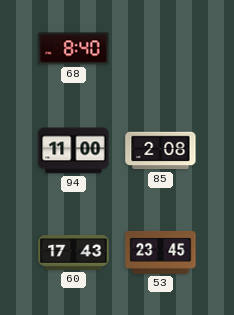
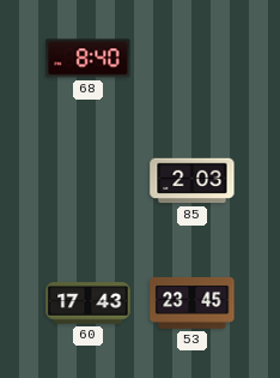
94: 11:00 -> none (74, 151)
85: 2:08 -> 2:03 (193, 181)
